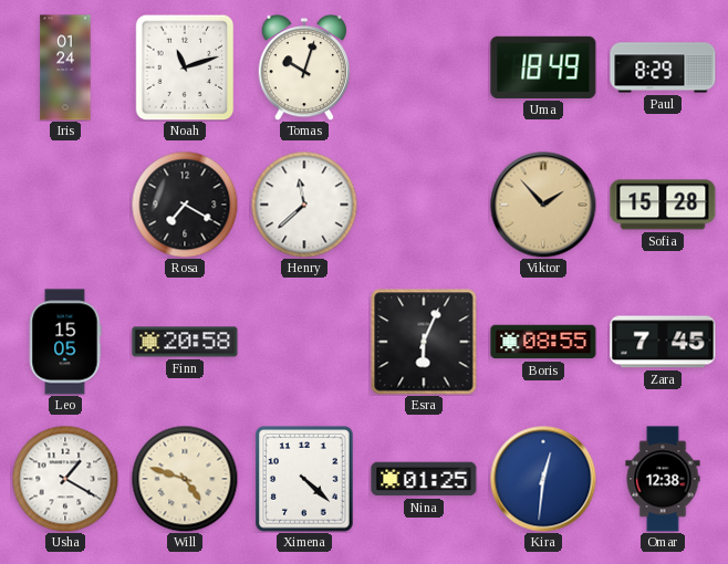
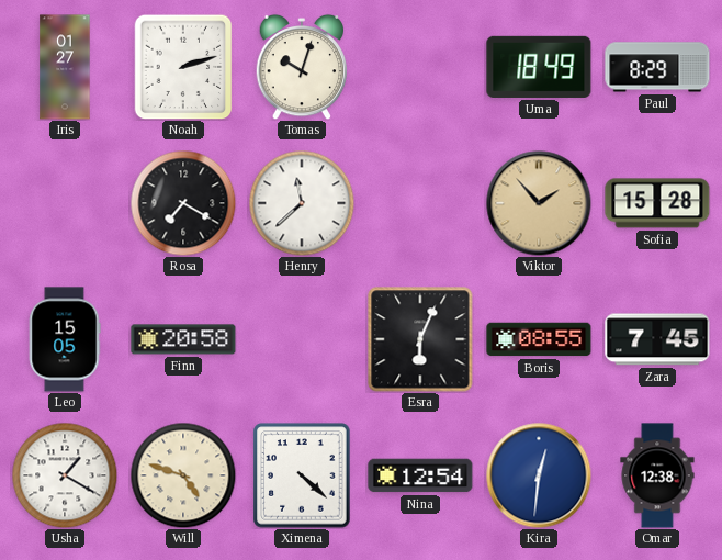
Iris: 01:24 -> 01:27 (65, 67)
Noah: 11:12 -> 2:12 (183, 67)
Nina: 01:25 -> 12:54 (420, 475)
